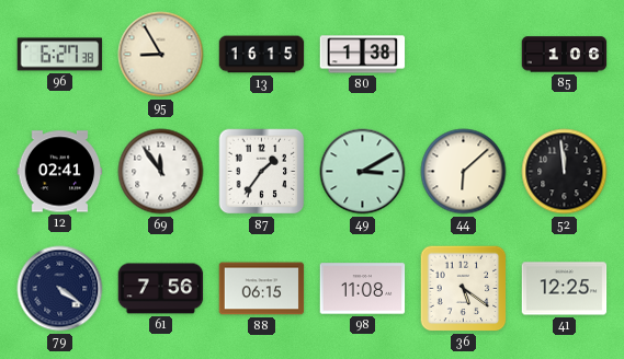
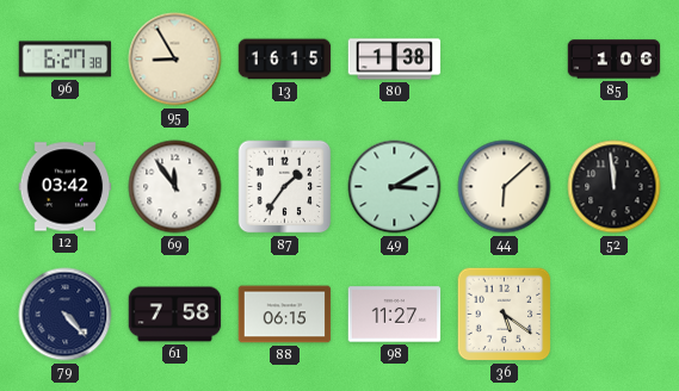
12: 02:41 -> 03:42 (66, 187)
79: 4:21 -> 4:23 (66, 315)
61: 7:56 -> 7:58 (175, 315)
98: 11:08 -> 11:27 (395, 315)
41: 12:25 -> none (565, 289)
